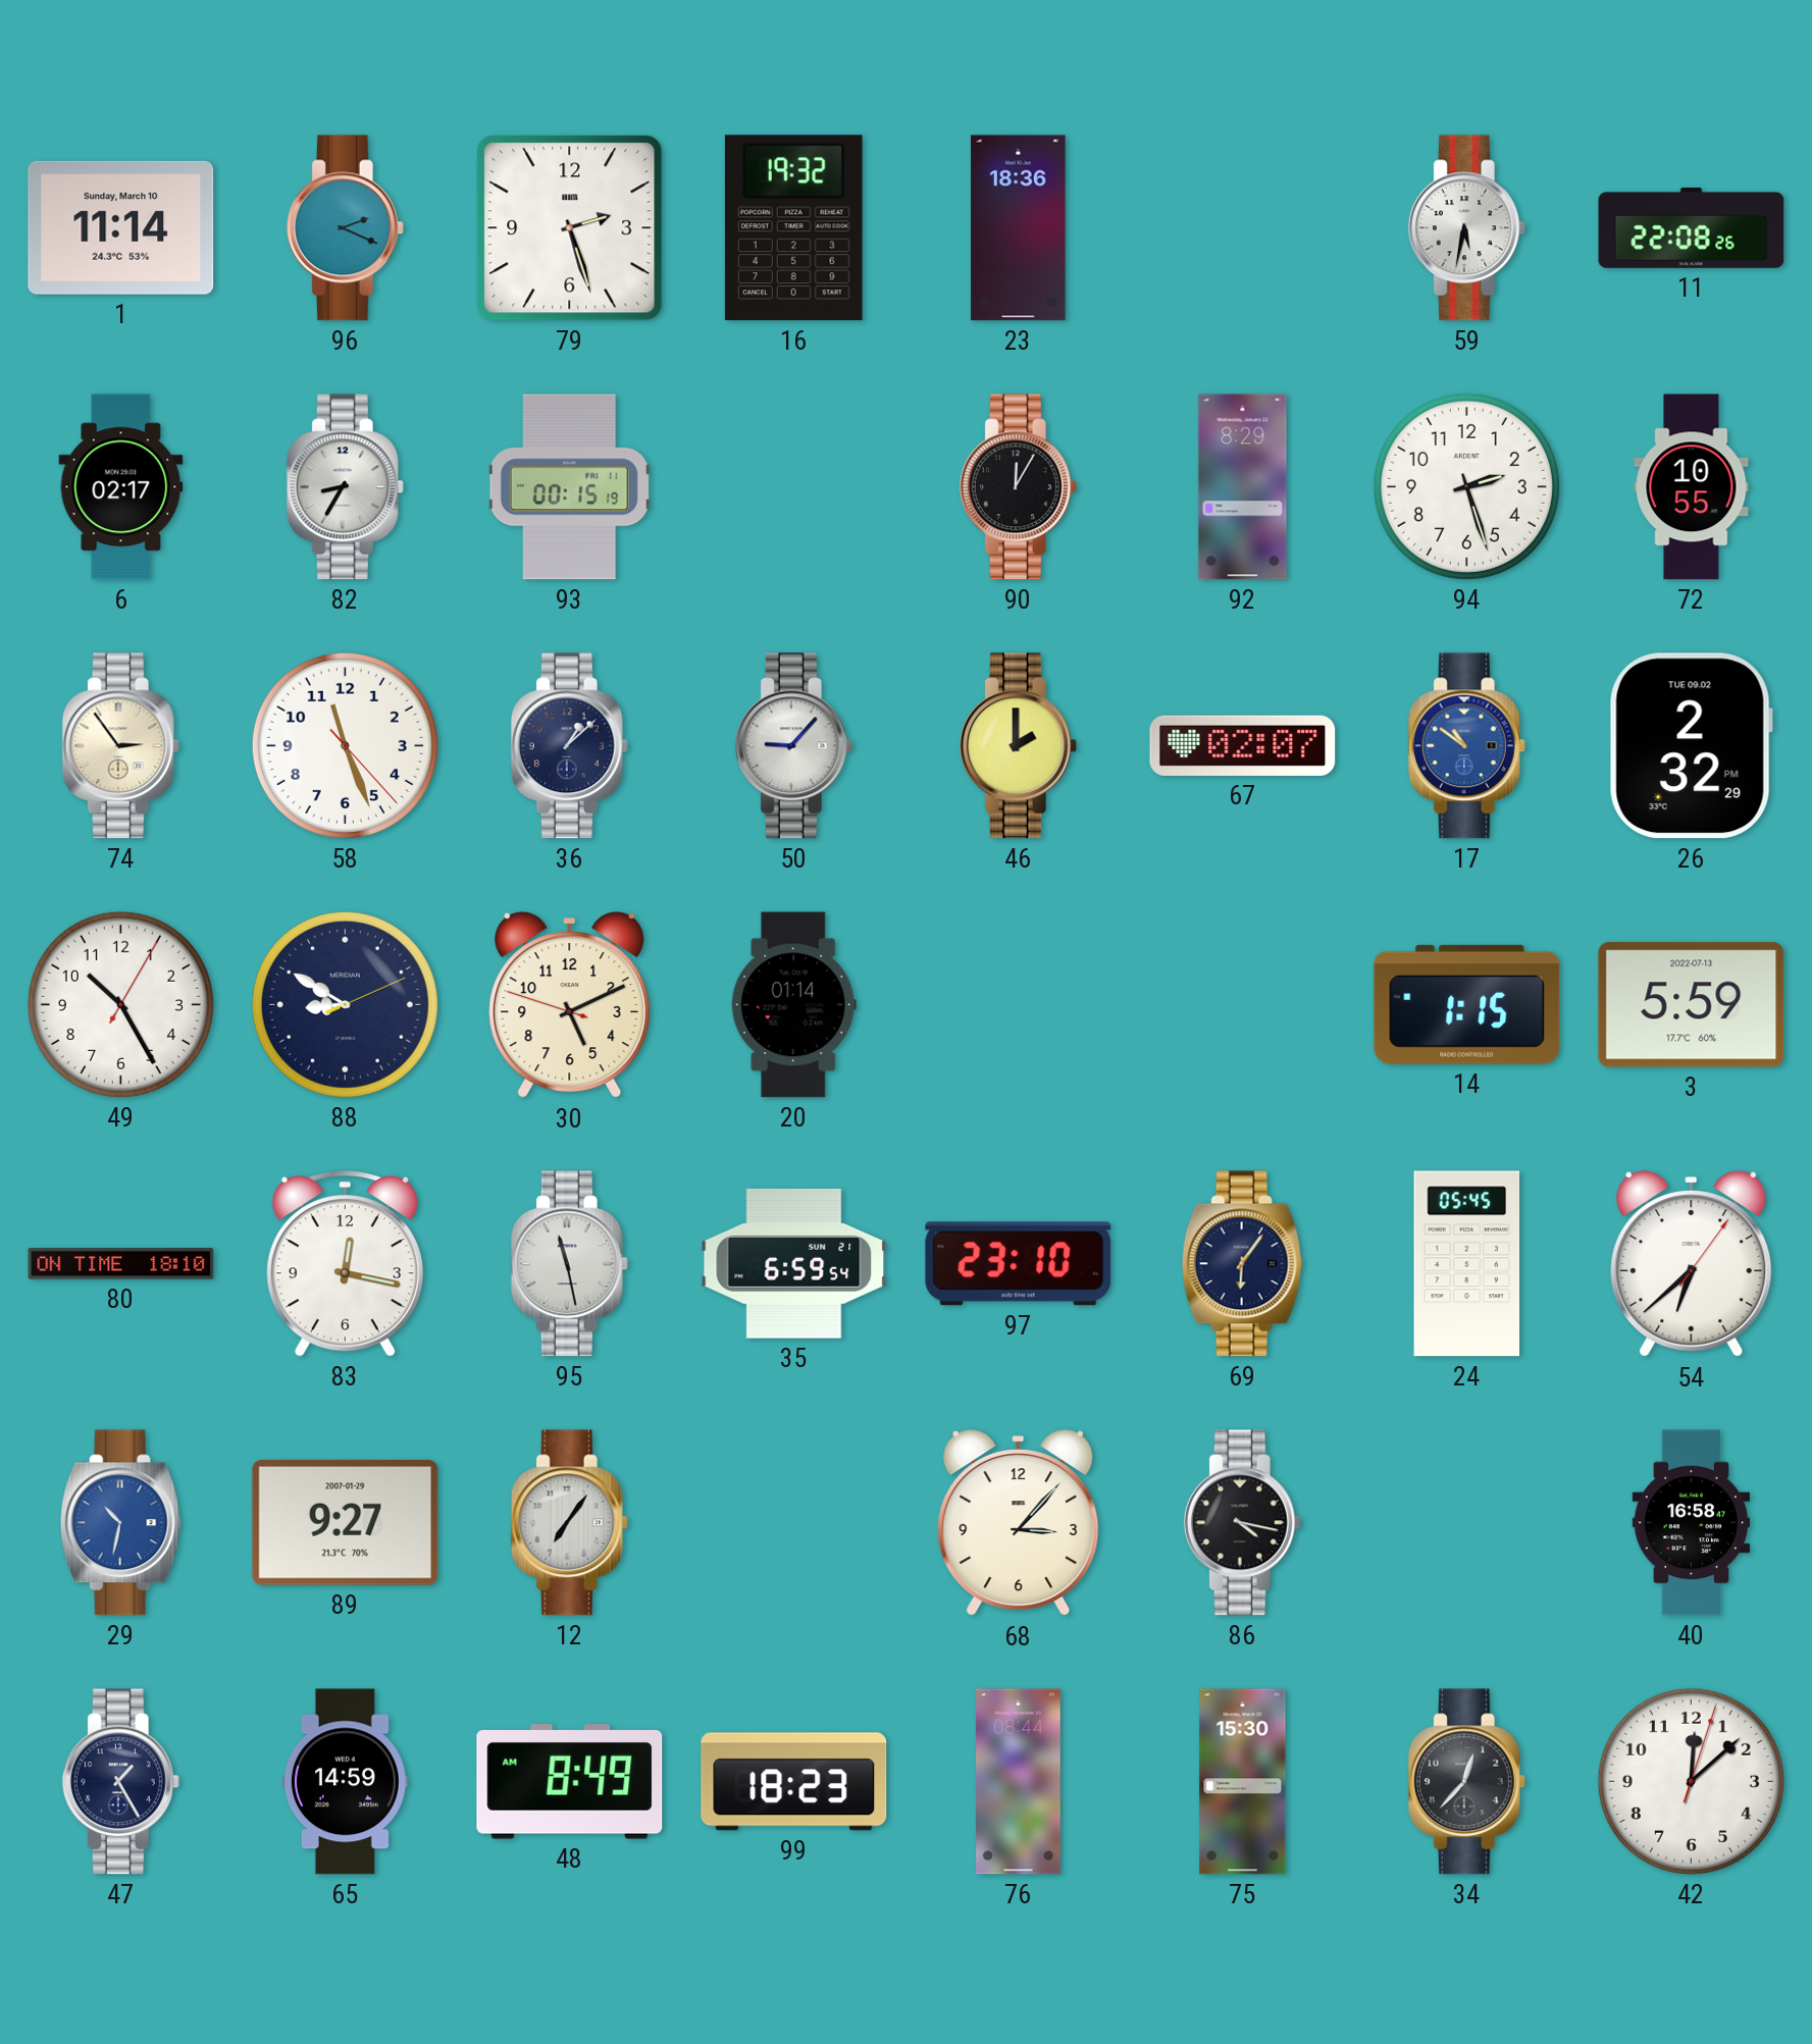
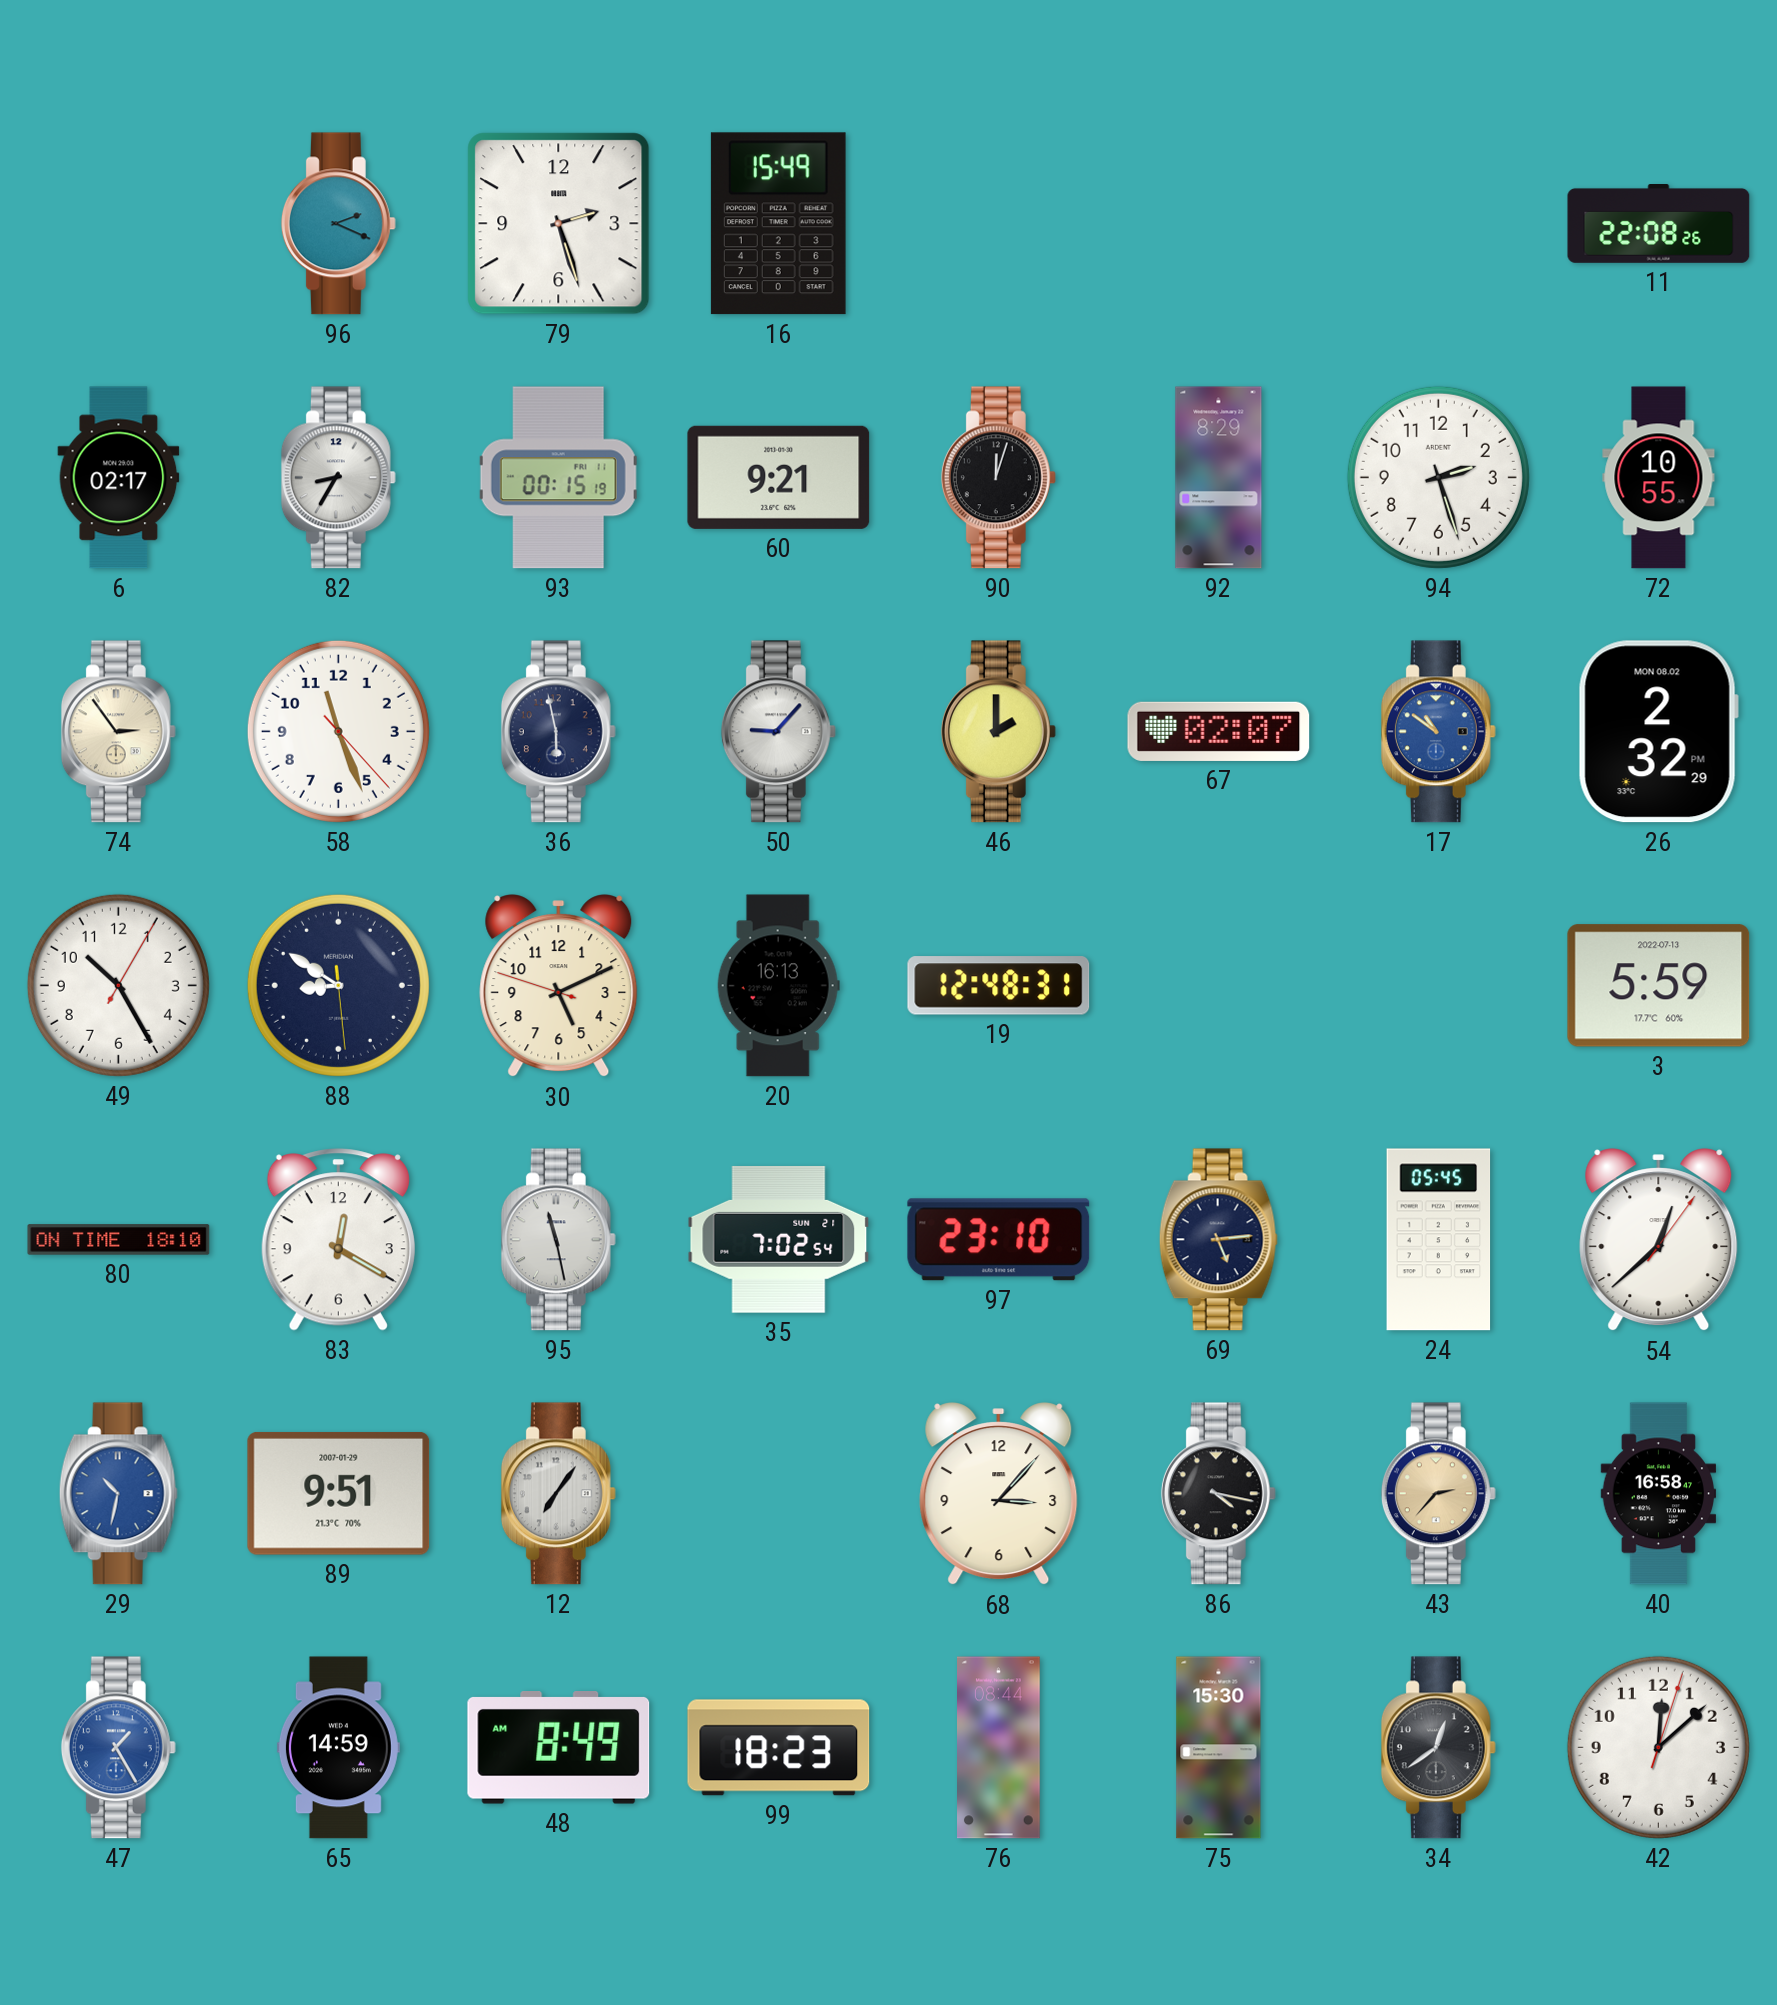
1: 11:14 -> none (121, 227)
16: 19:32 -> 15:49 (778, 224)
23: 18:36 -> none (1019, 228)
59: 5:32 -> none (1466, 228)
60: none -> 9:21 (779, 477)
90: 12:05 -> 12:03 (998, 478)
36: 1:08 -> 5:58 (558, 732)
26 date: TUE 09.02 -> MON 08.02 (1658, 732)
88: 8:50:11 -> 8:50:29 (338, 985)
20: 01:14 -> 16:13 (778, 986)
19: none -> 12:48 (999, 986)
14: 1:15 -> none (1467, 1004)
83: 12:17 -> 12:20 (338, 1240)
35: 6:59 -> 7:02 (779, 1239)
69: 6:06 -> 5:14 (1218, 1240)
54: 6:38 -> 12:38 (1659, 1240)
89: 9:27 -> 9:51 (339, 1493)
43: none -> 2:37 (1438, 1494)
47 dial: navy -> blue (118, 1748)
34: 12:37 -> 12:39 (1438, 1748)
